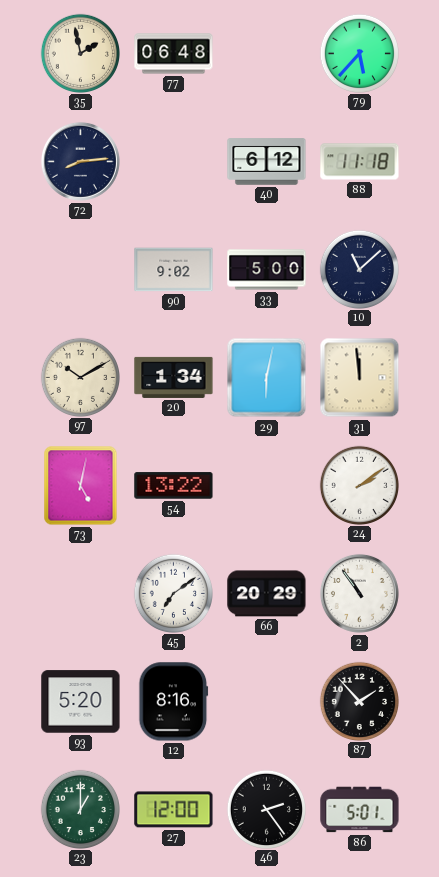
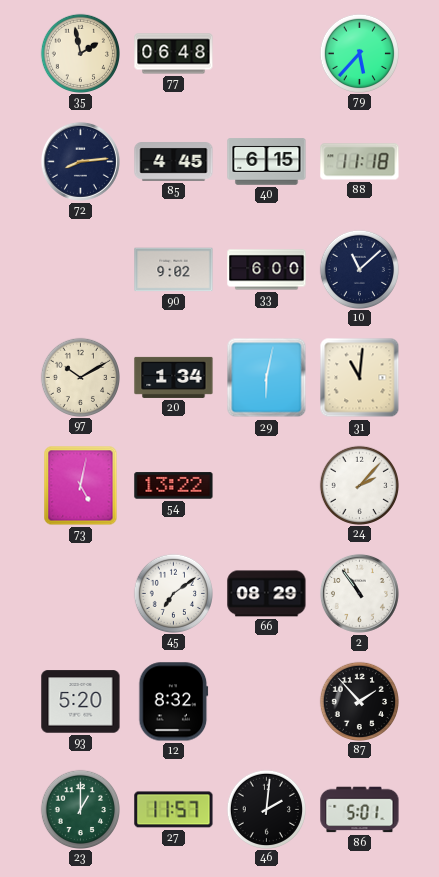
85: none -> 4:45 (174, 162)
40: 6:12 -> 6:15 (267, 162)
33: 5:00 -> 6:00 (267, 270)
31: 11:59 -> 11:01 (360, 378)
24: 2:09 -> 2:07 (359, 485)
66: 20:29 -> 08:29 (267, 594)
12: 8:16 -> 8:32 (174, 702)
27: 12:00 -> 11:57 (174, 810)
46: 2:24 -> 2:01 (266, 809)
